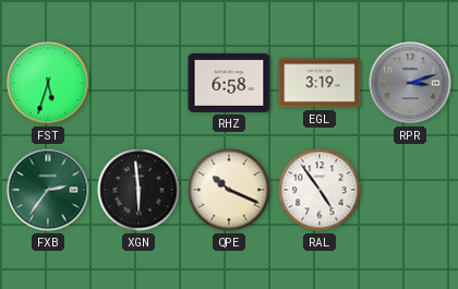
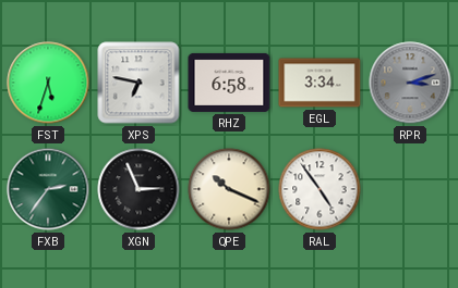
XPS: none -> 6:47 (138, 83)
EGL: 3:19 -> 3:34 (320, 83)
XGN: 5:59 -> 2:56 (138, 189)
